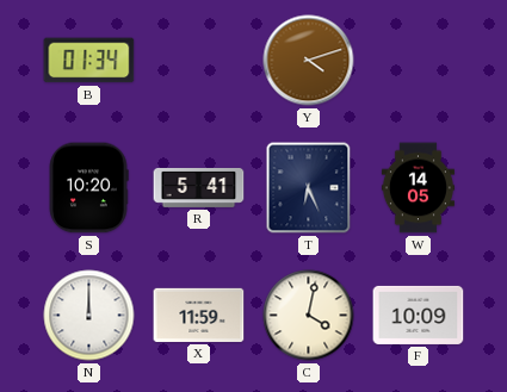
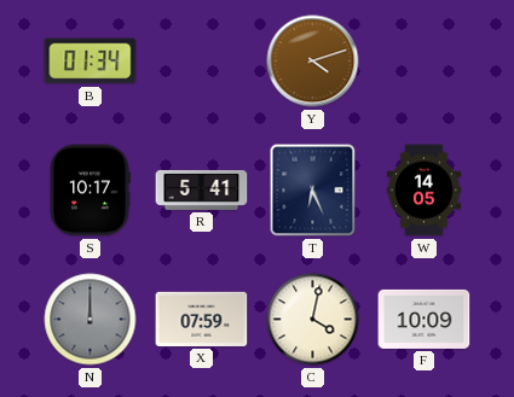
S: 10:20 -> 10:17 (89, 191)
N dial: white -> grey (91, 320)
X: 11:59 -> 07:59 (202, 319)
